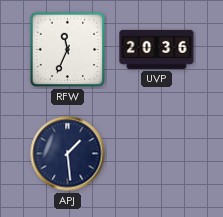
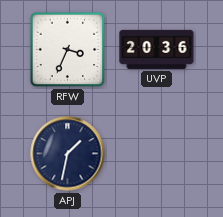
RFW: 11:34 -> 3:34 (68, 50)
APJ: 1:29 -> 1:32 (68, 154)
